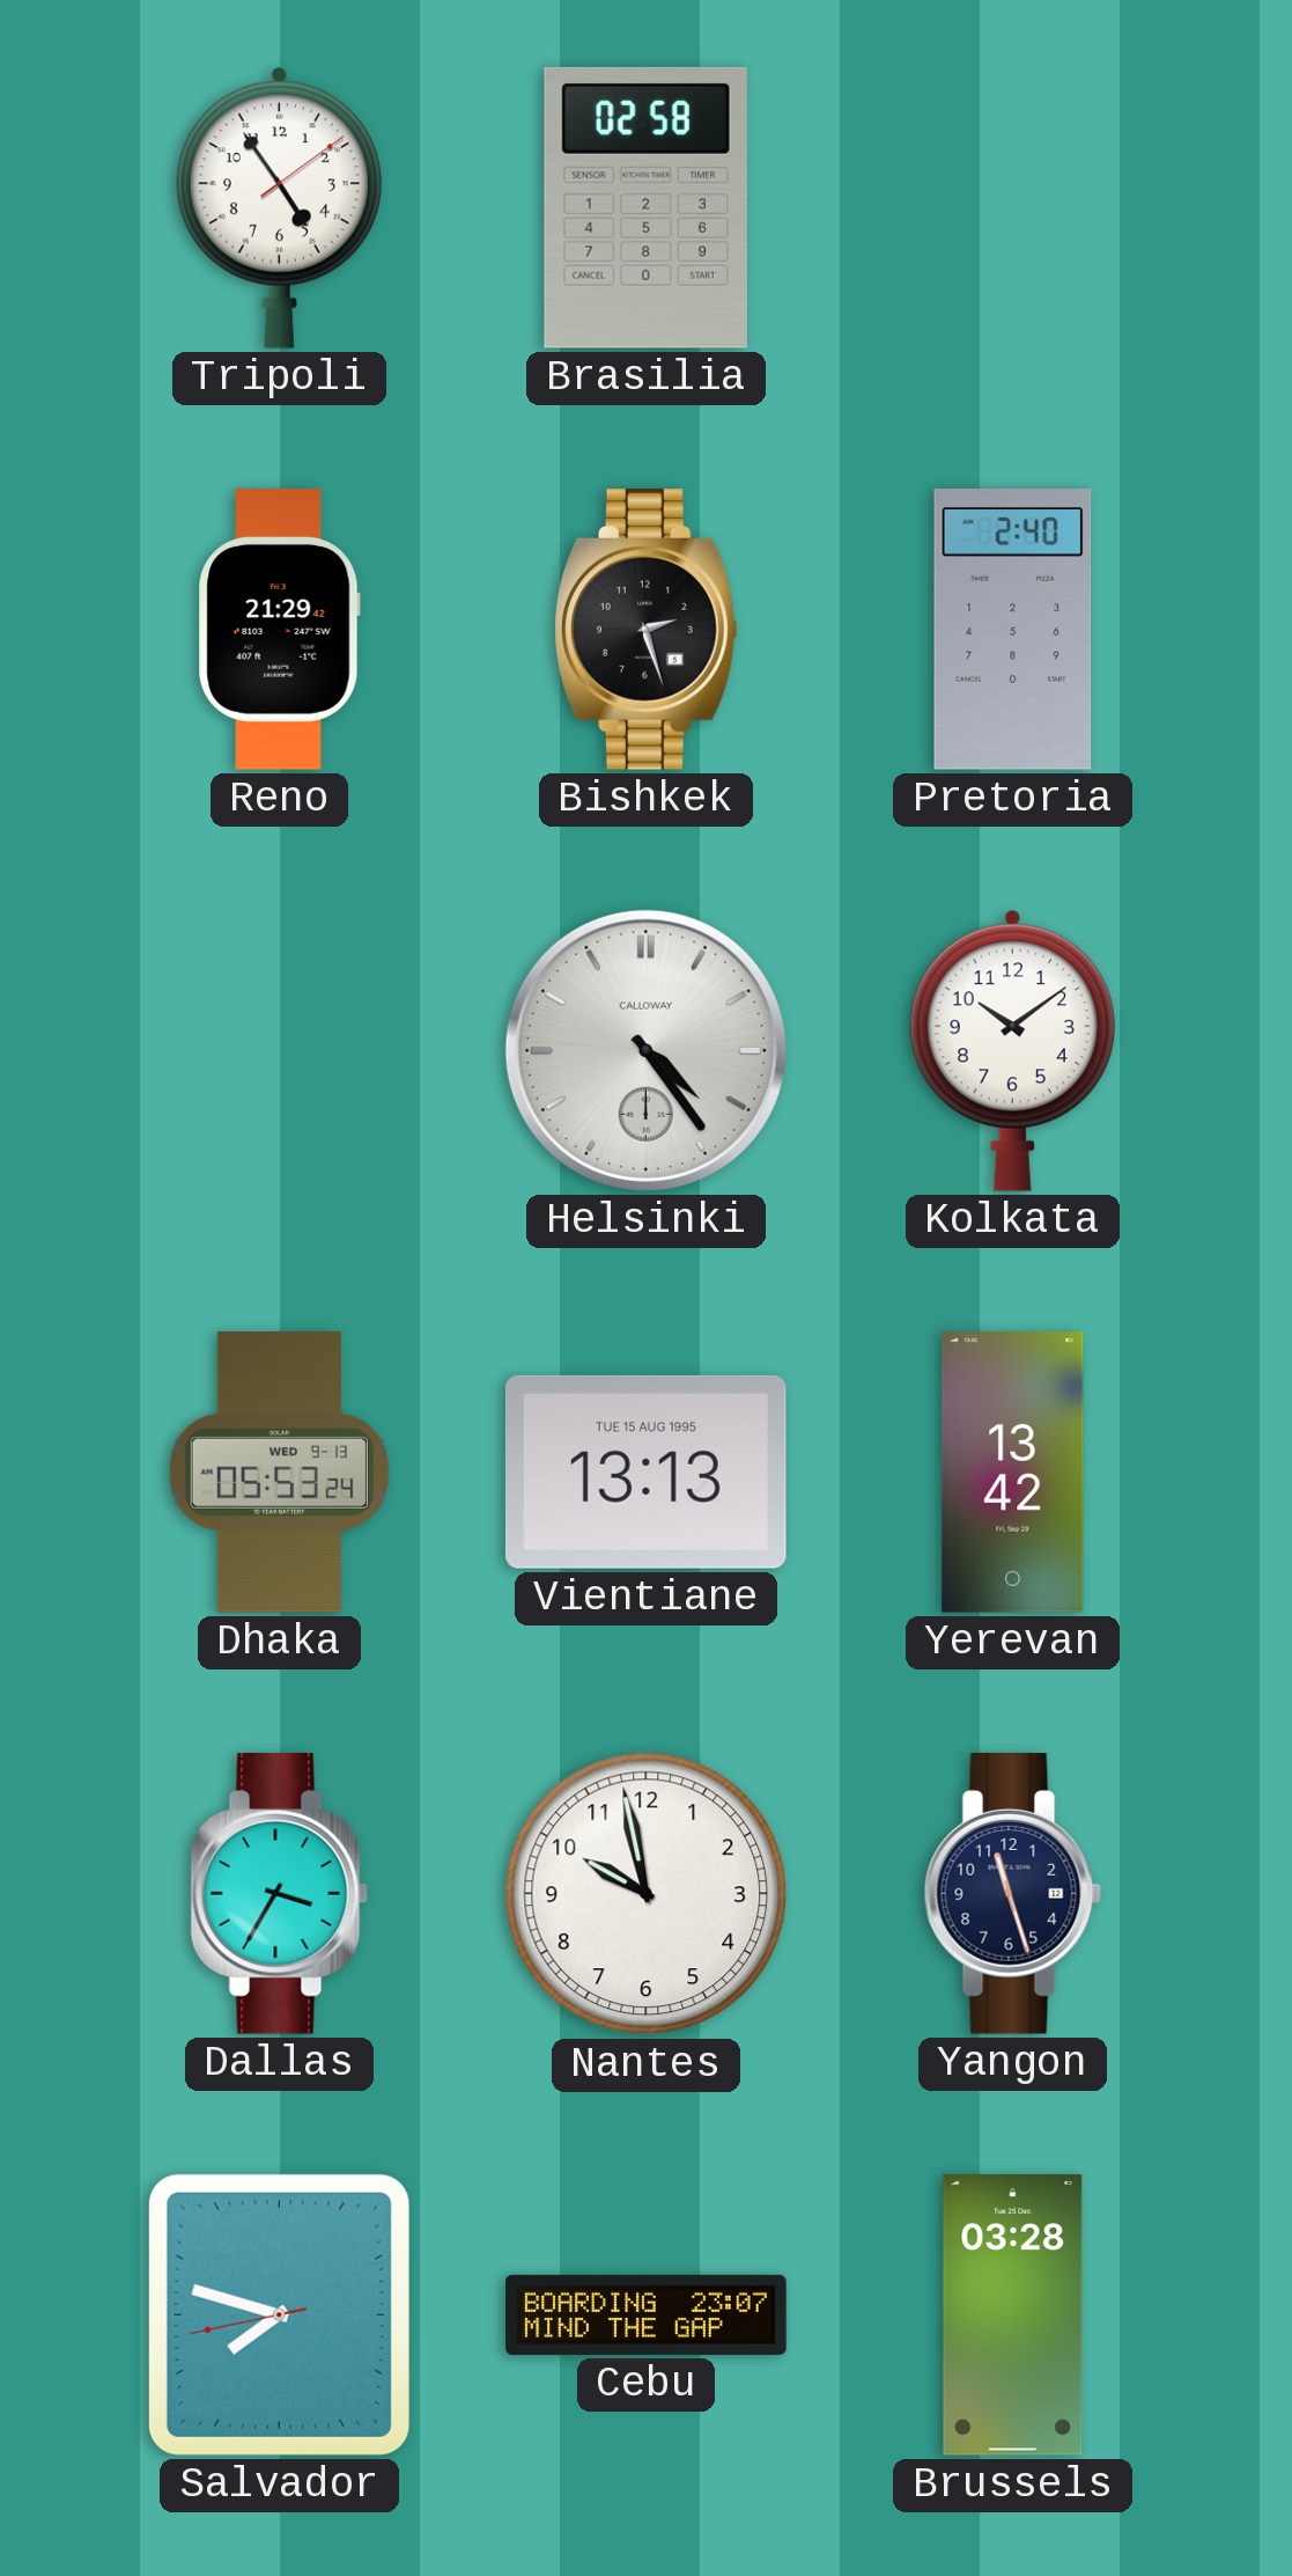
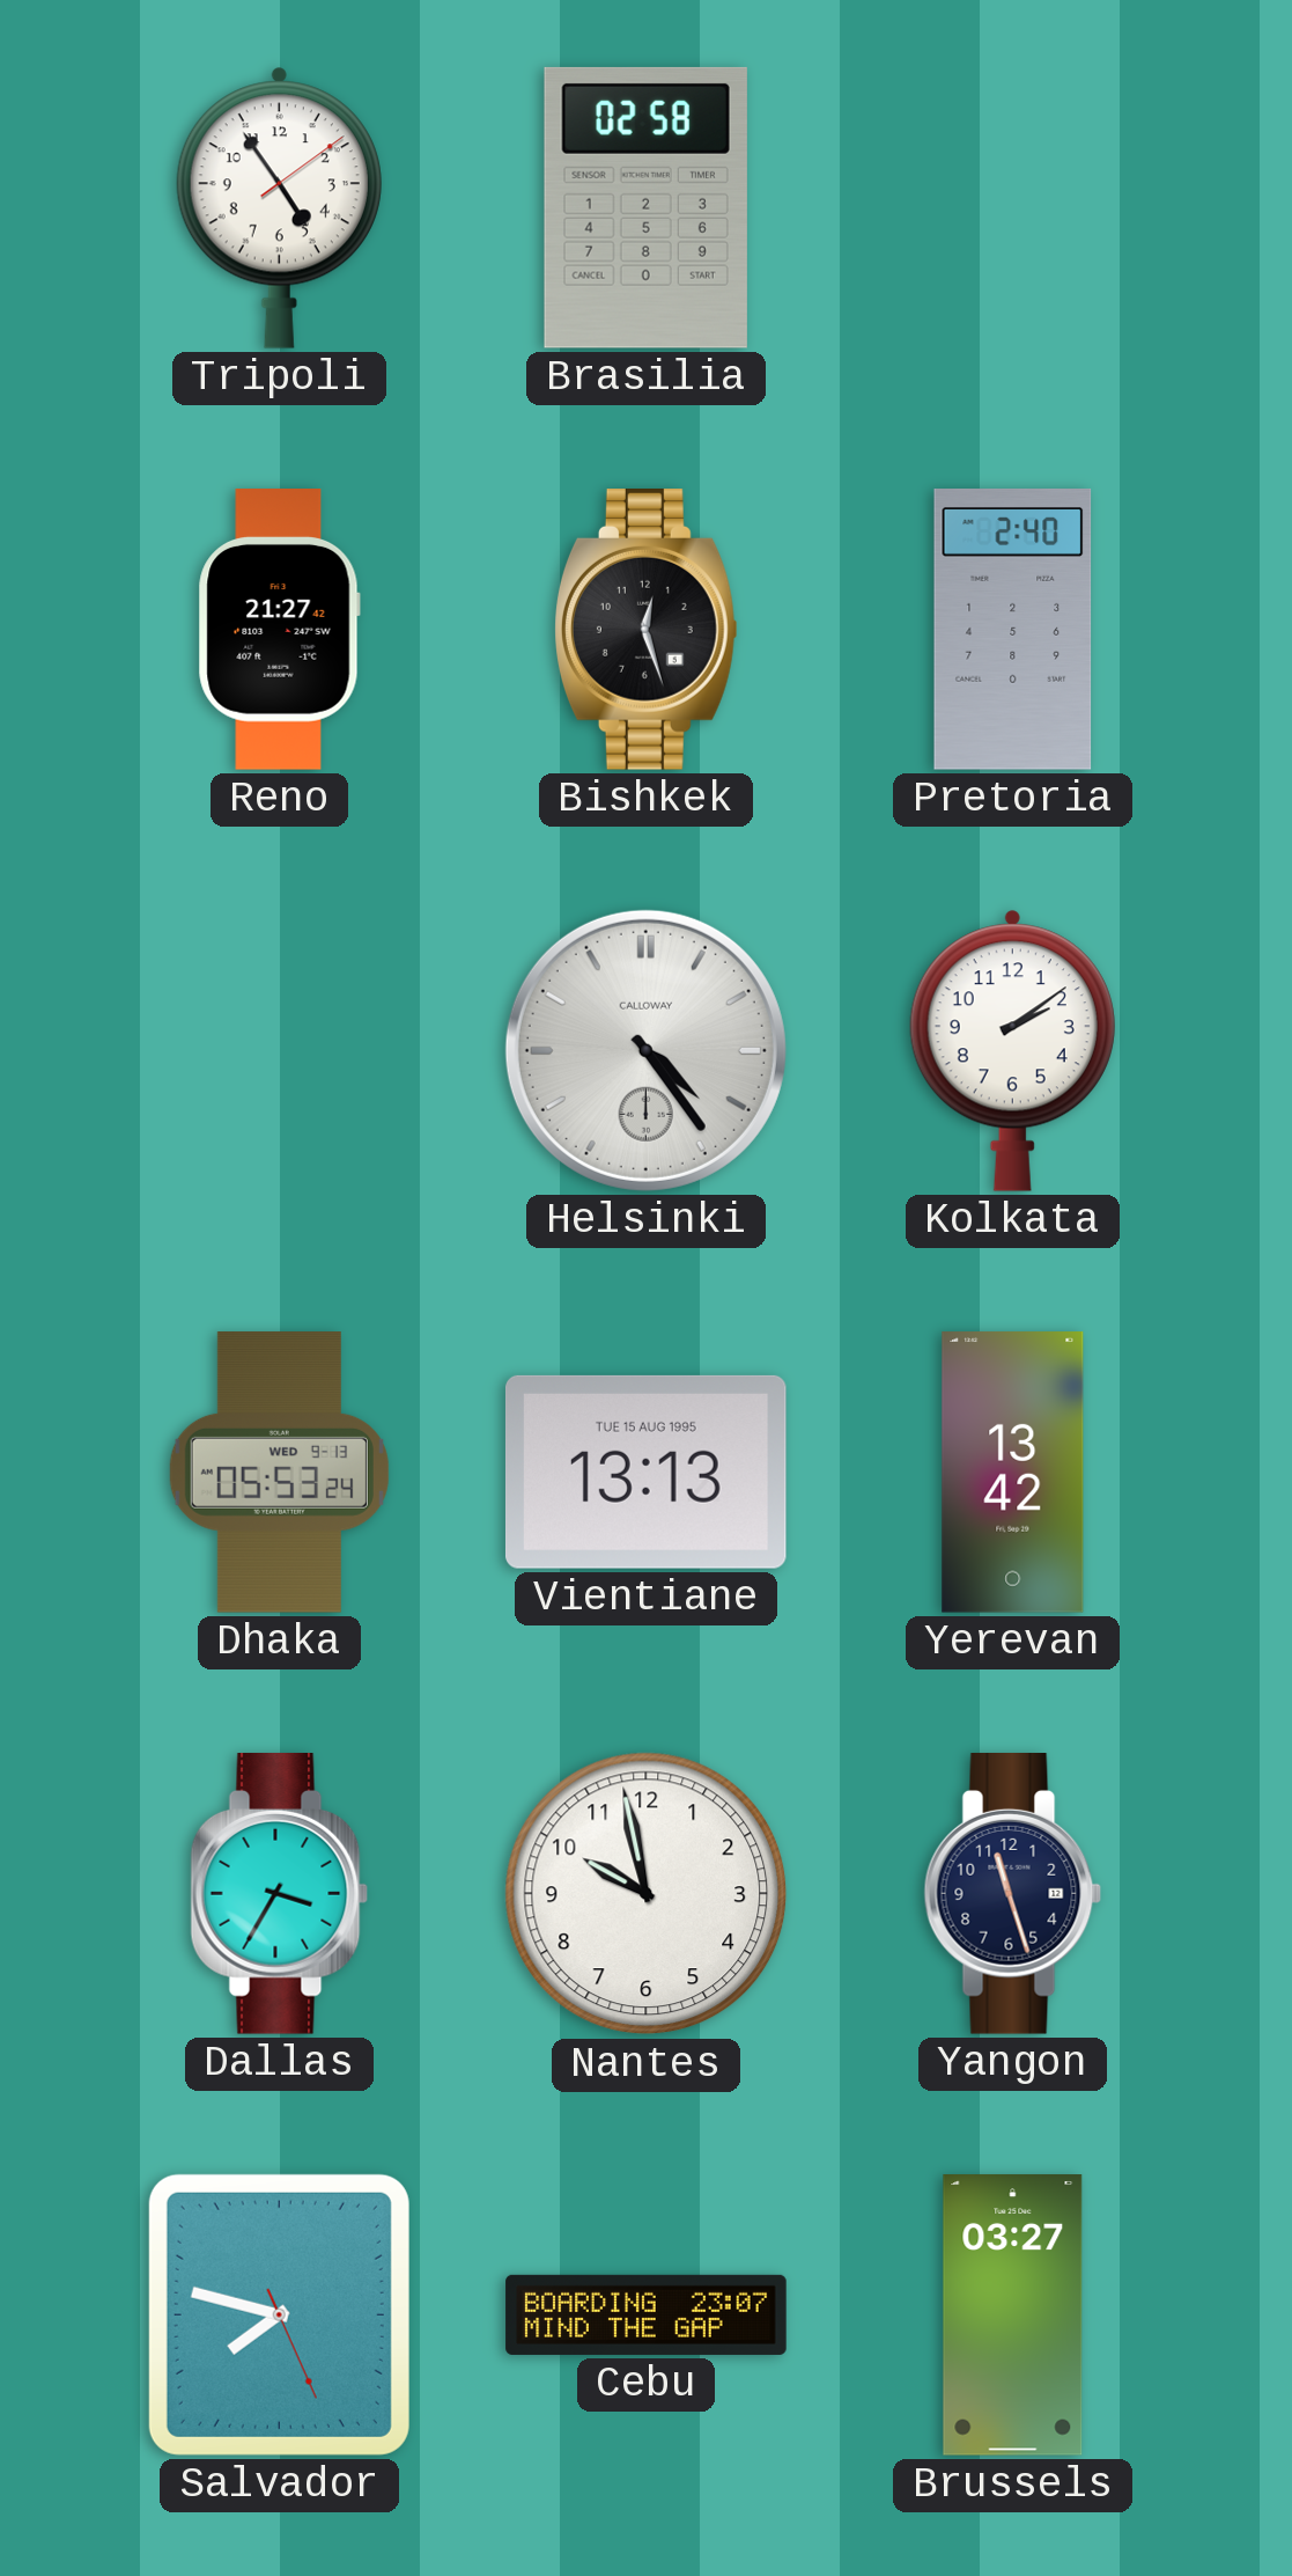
Reno: 21:29 -> 21:27 (279, 630)
Bishkek: 2:27 -> 12:27 (645, 630)
Kolkata: 10:09 -> 2:09 (1012, 1050)
Salvador: 7:47:43 -> 7:47:26 (279, 2314)
Brussels: 03:28 -> 03:27 (1013, 2316)
